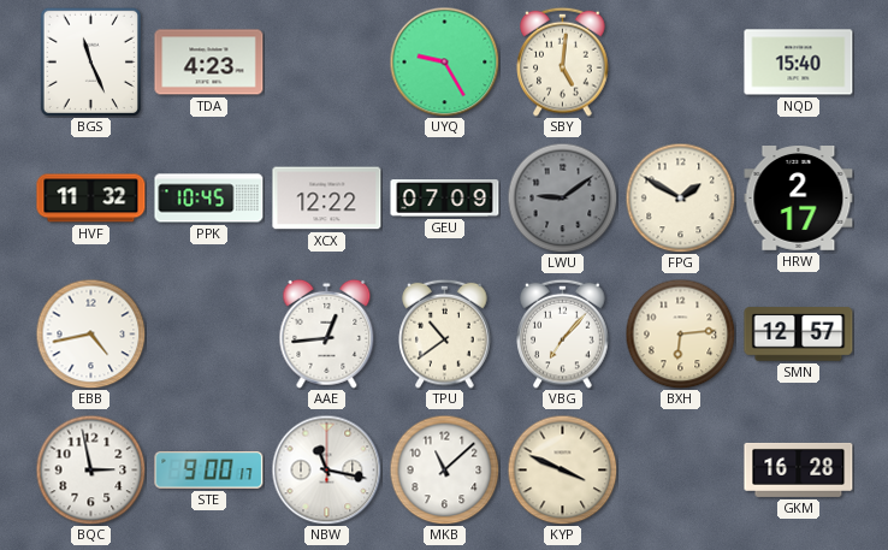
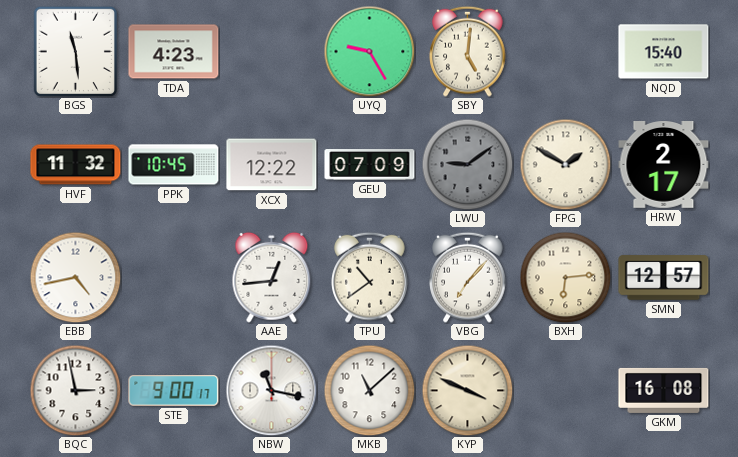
BGS: 11:26 -> 11:29 (75, 51)
GKM: 16:28 -> 16:08 (664, 390)
